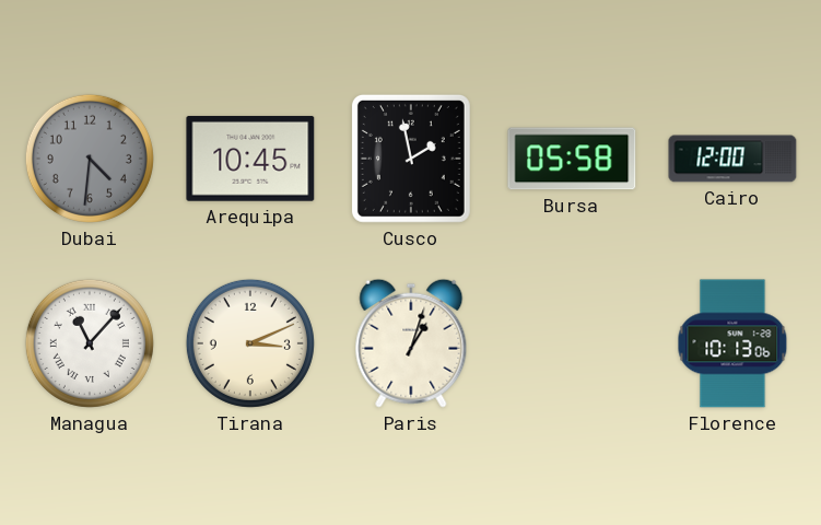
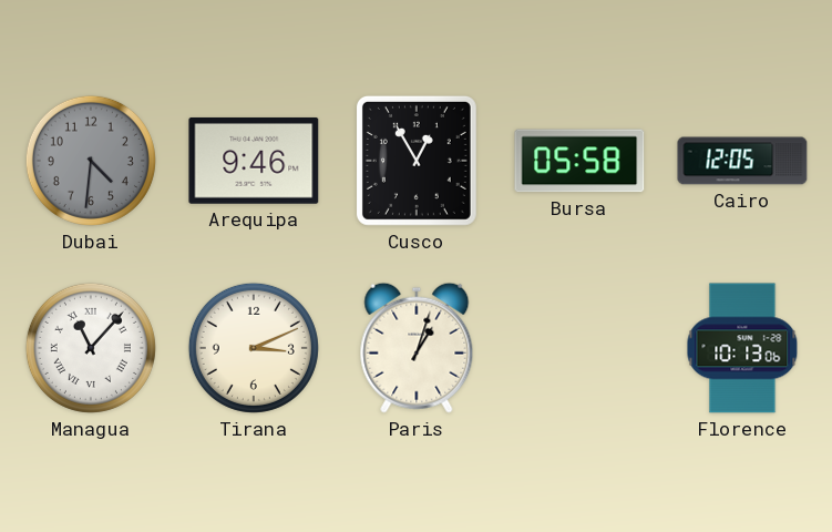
Arequipa: 10:45 -> 9:46 (254, 161)
Cusco: 1:58 -> 12:55 (417, 161)
Cairo: 12:00 -> 12:05 (742, 161)
